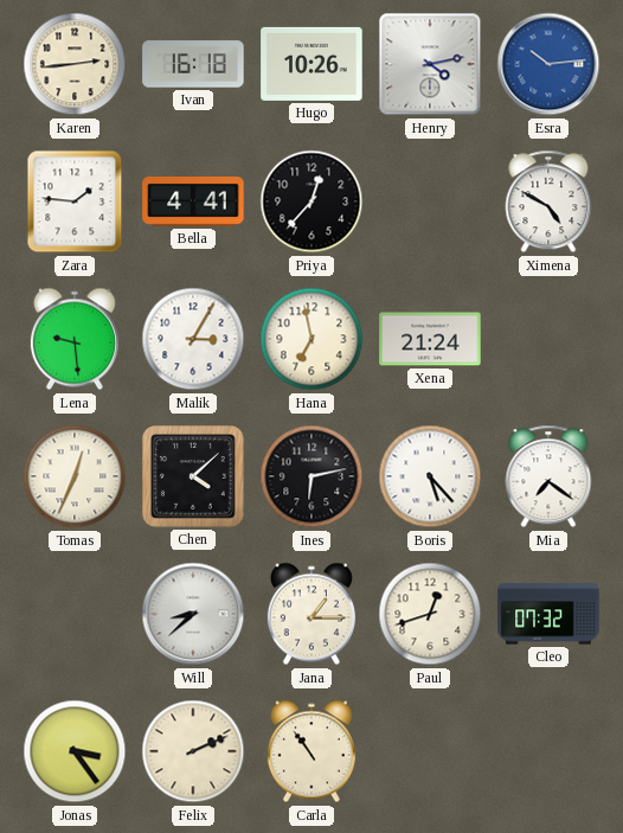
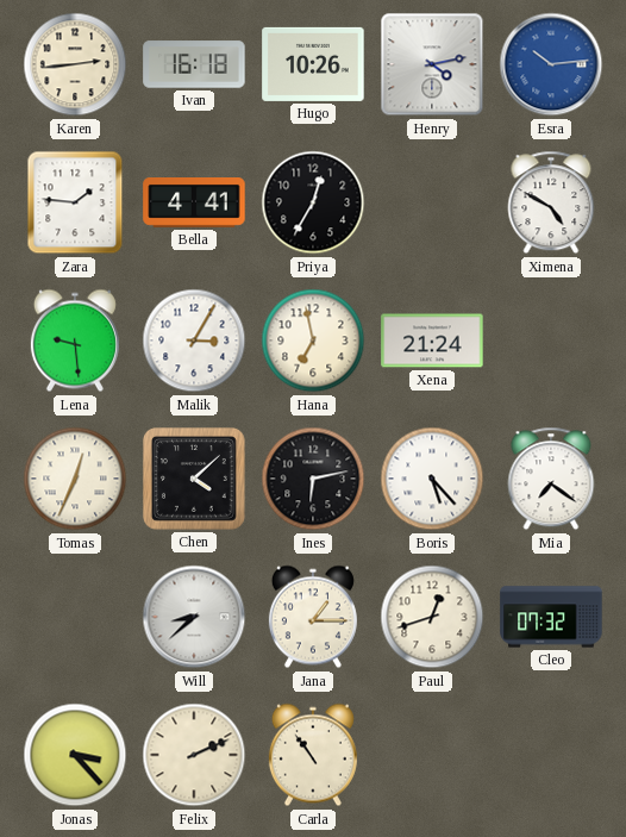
Priya: 12:37 -> 12:35 (313, 202)
Jonas: 3:24 -> 3:23 (75, 755)
